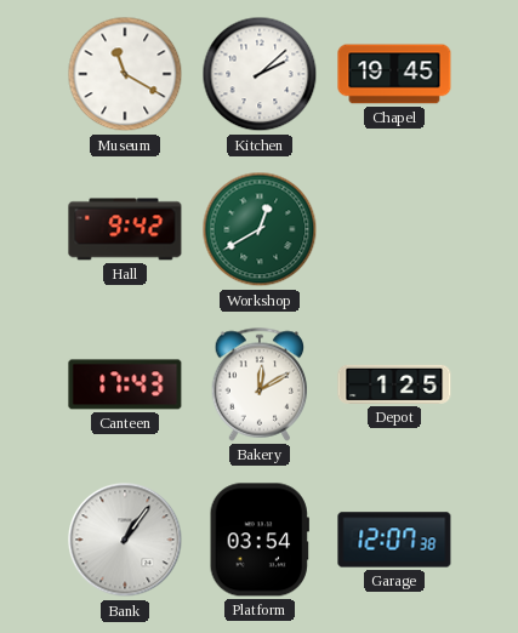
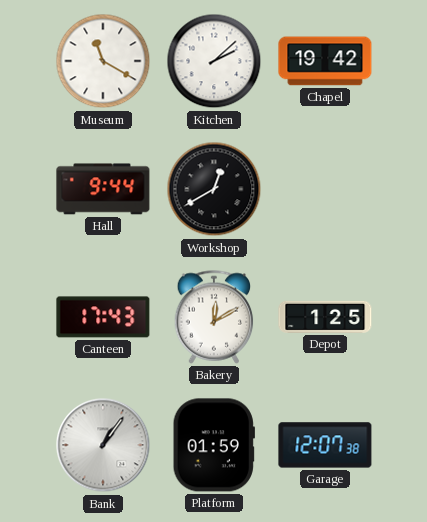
Chapel: 19:45 -> 19:42 (325, 61)
Hall: 9:42 -> 9:44 (103, 189)
Workshop dial: green -> black (214, 189)
Platform: 03:54 -> 01:59 (214, 445)
